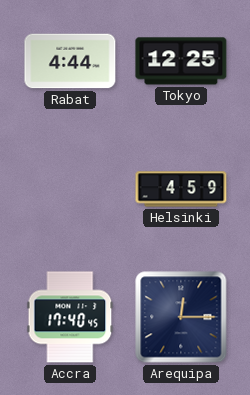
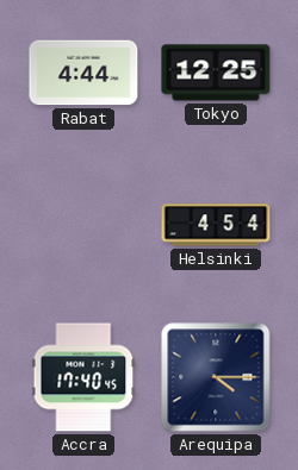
Helsinki: 4:59 -> 4:54 (216, 225)
Arequipa: 12:15 -> 4:15 (216, 377)
